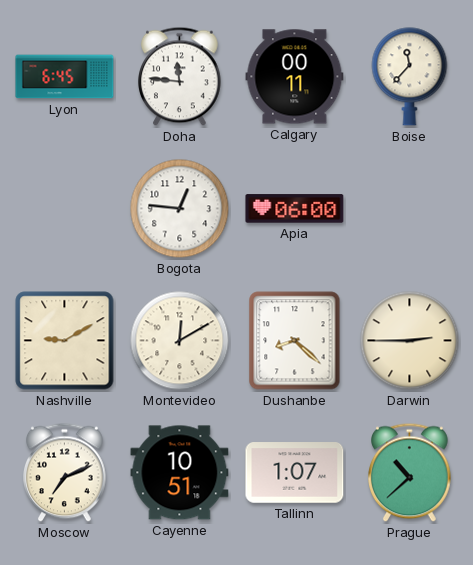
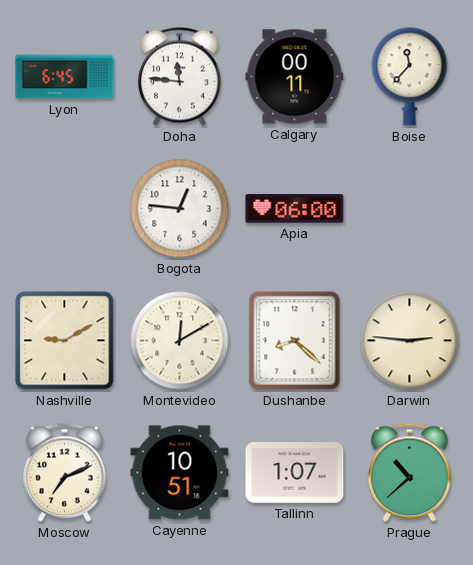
Darwin: 2:45 -> 2:46 (410, 341)
